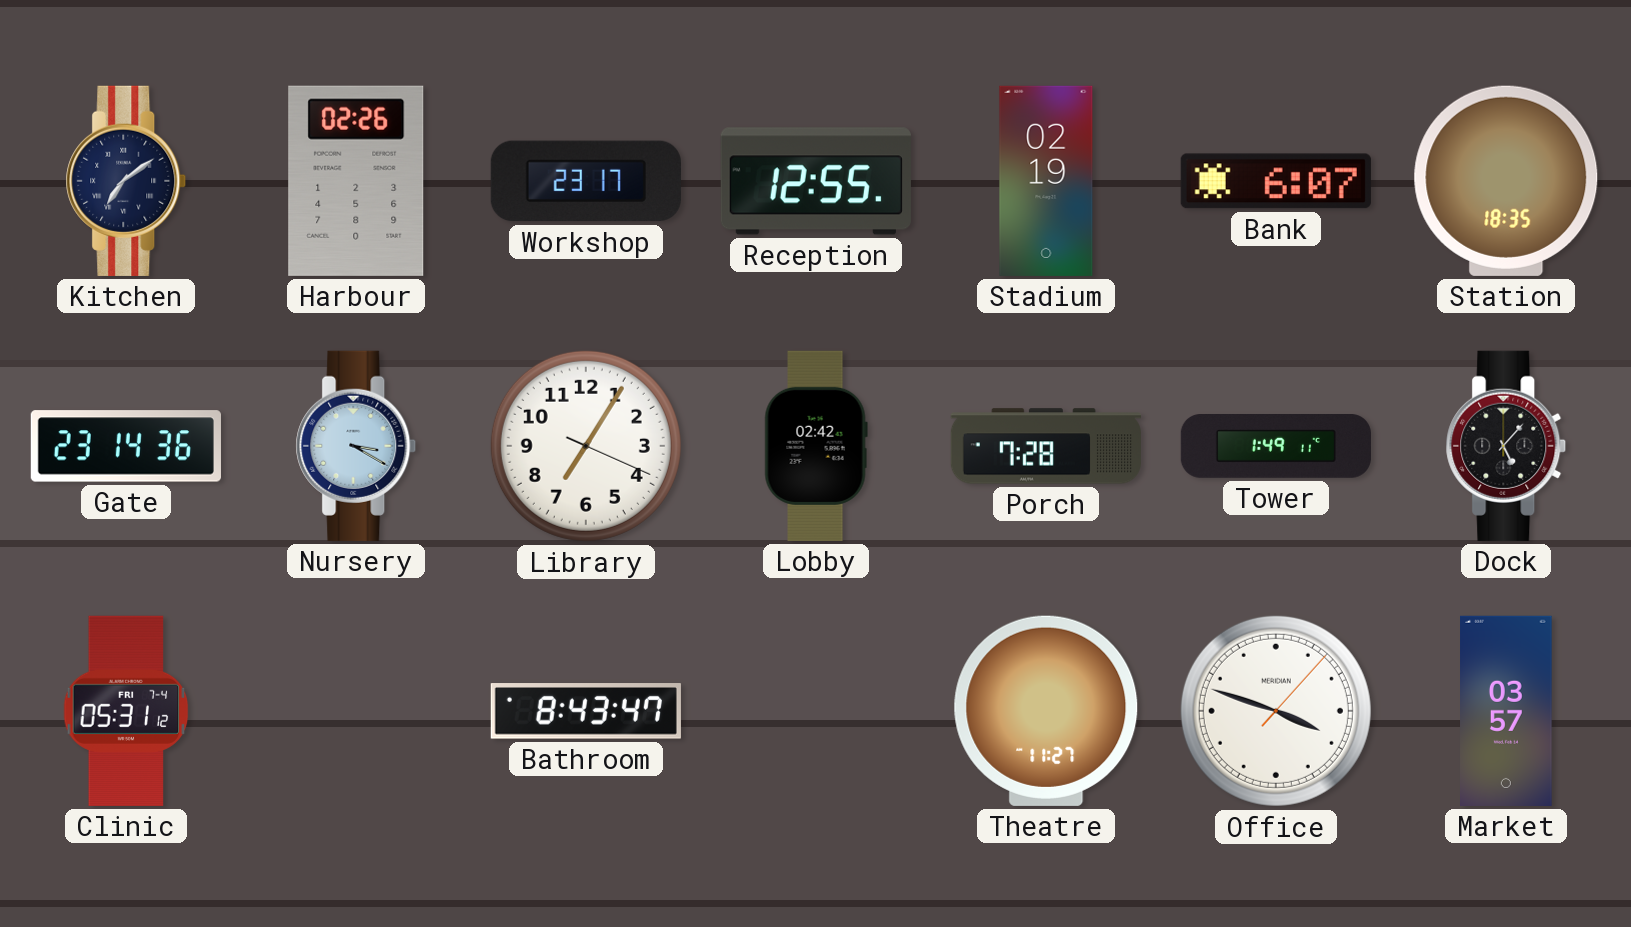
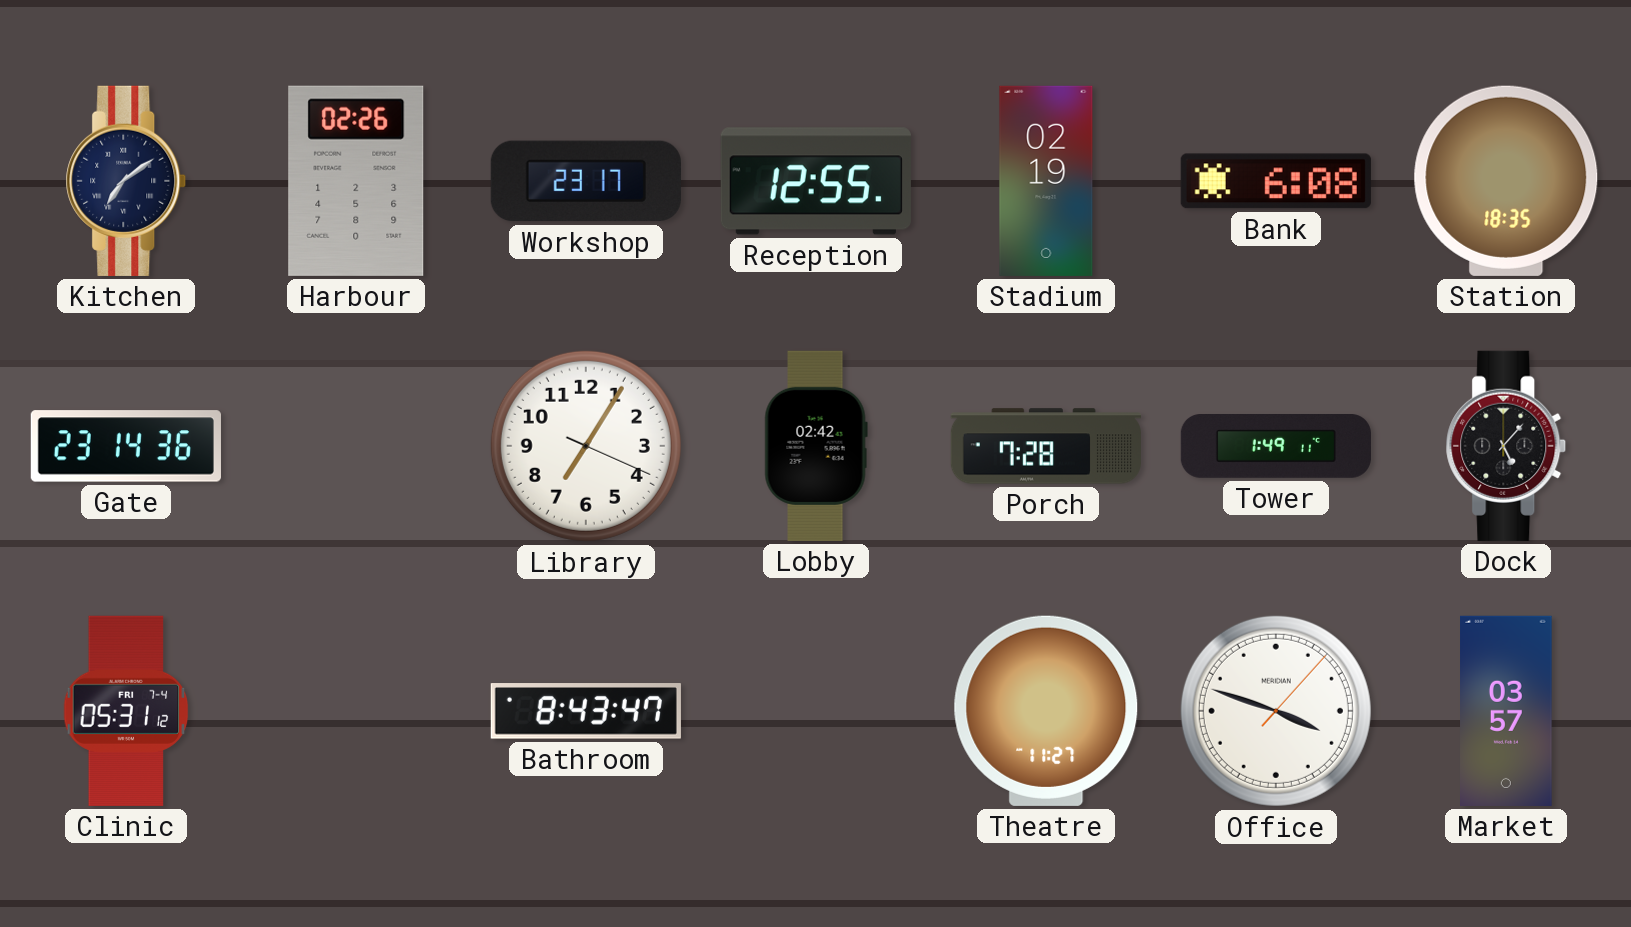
Bank: 6:07 -> 6:08 (1276, 181)
Nursery: 3:20 -> none (356, 446)
